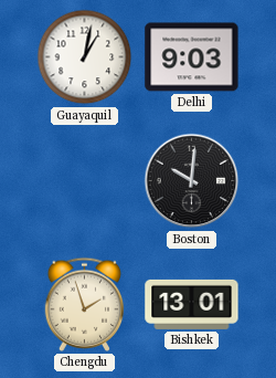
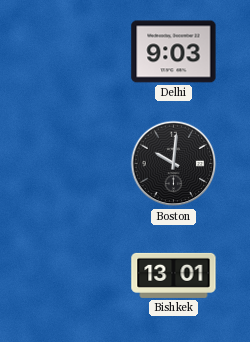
Guayaquil: 1:02 -> none (85, 57)
Chengdu: 1:57 -> none (85, 304)
